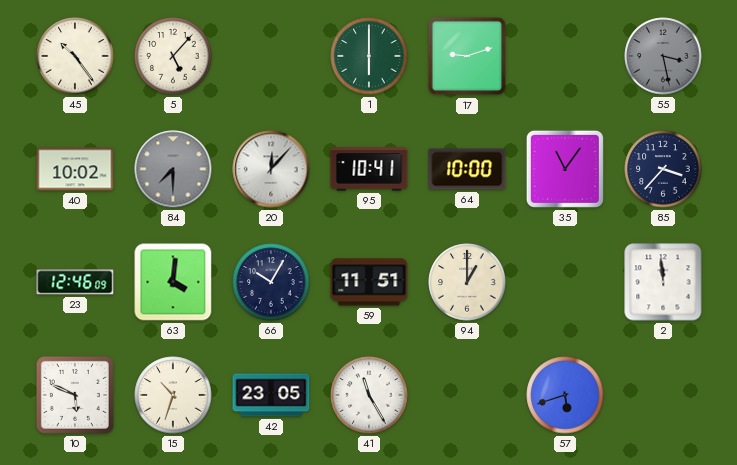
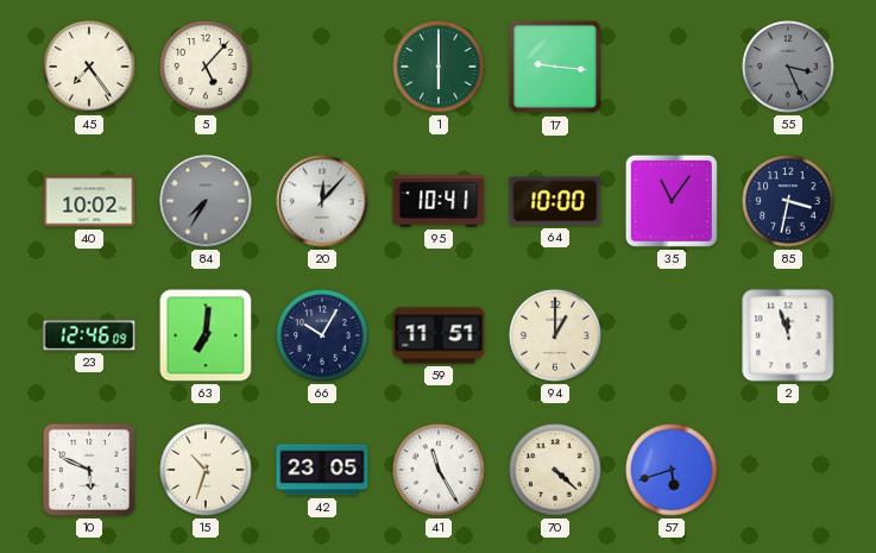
45: 10:24 -> 7:24 (89, 67)
17: 9:12 -> 9:16 (555, 67)
55: 3:28 -> 3:26 (788, 67)
84: 7:30 -> 7:35 (206, 201)
85: 3:37 -> 3:32 (788, 201)
63: 4:01 -> 7:01 (206, 335)
2: 11:59 -> 11:57 (788, 335)
70: none -> 4:22 (555, 470)
